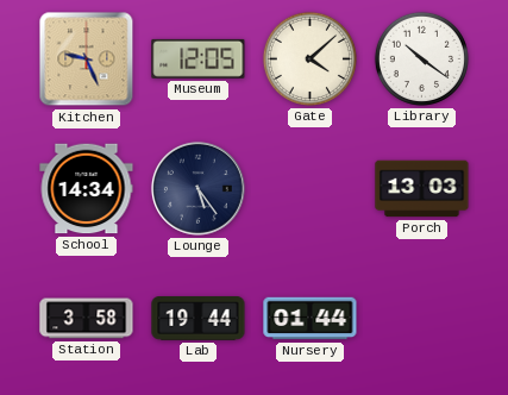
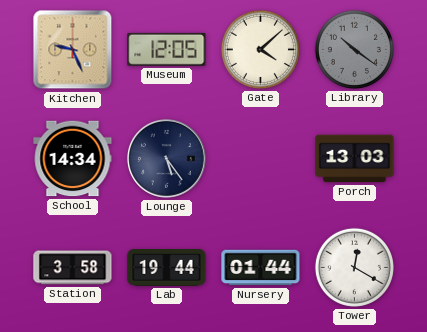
Library dial: white -> grey (354, 49)
Tower: none -> 12:20 (354, 267)
